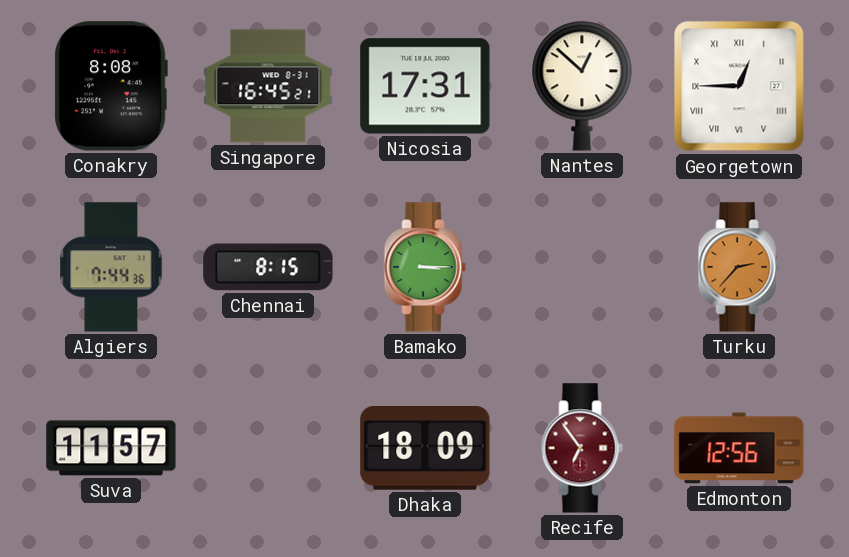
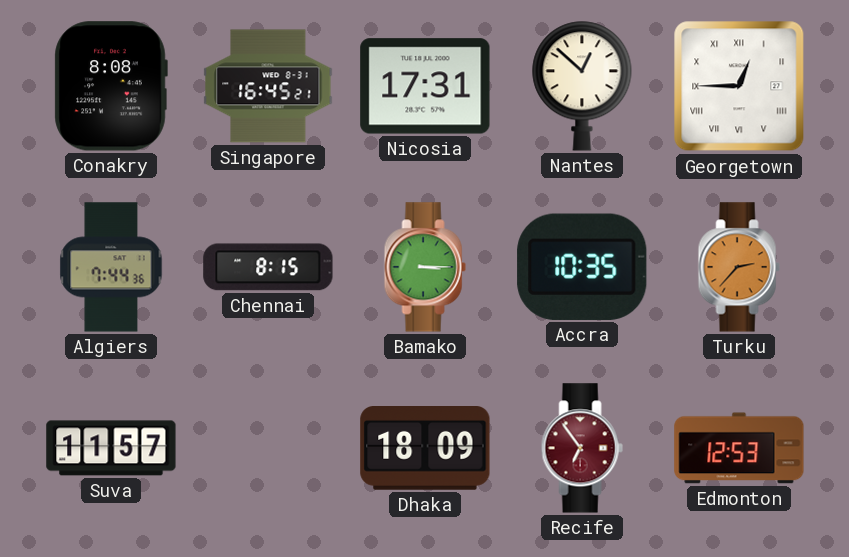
Accra: none -> 10:35 (582, 267)
Edmonton: 12:56 -> 12:53 (739, 448)
